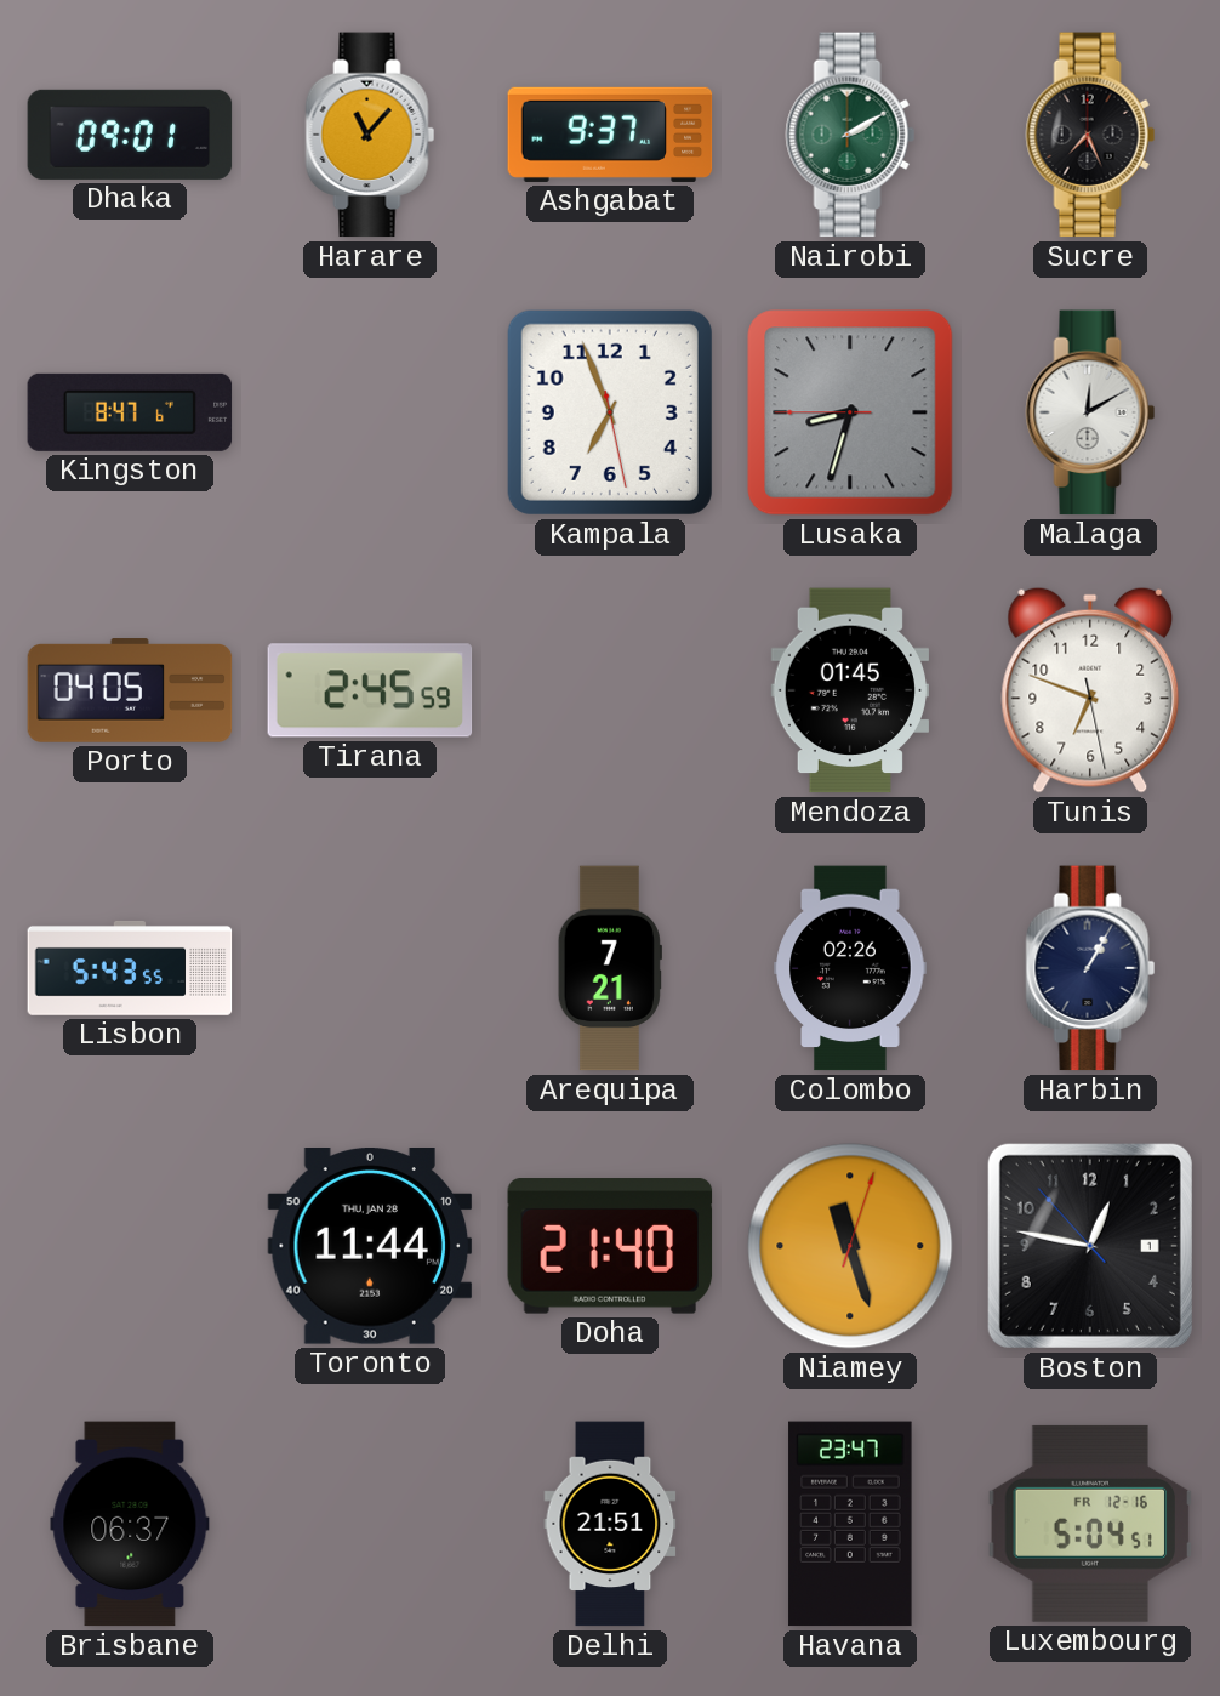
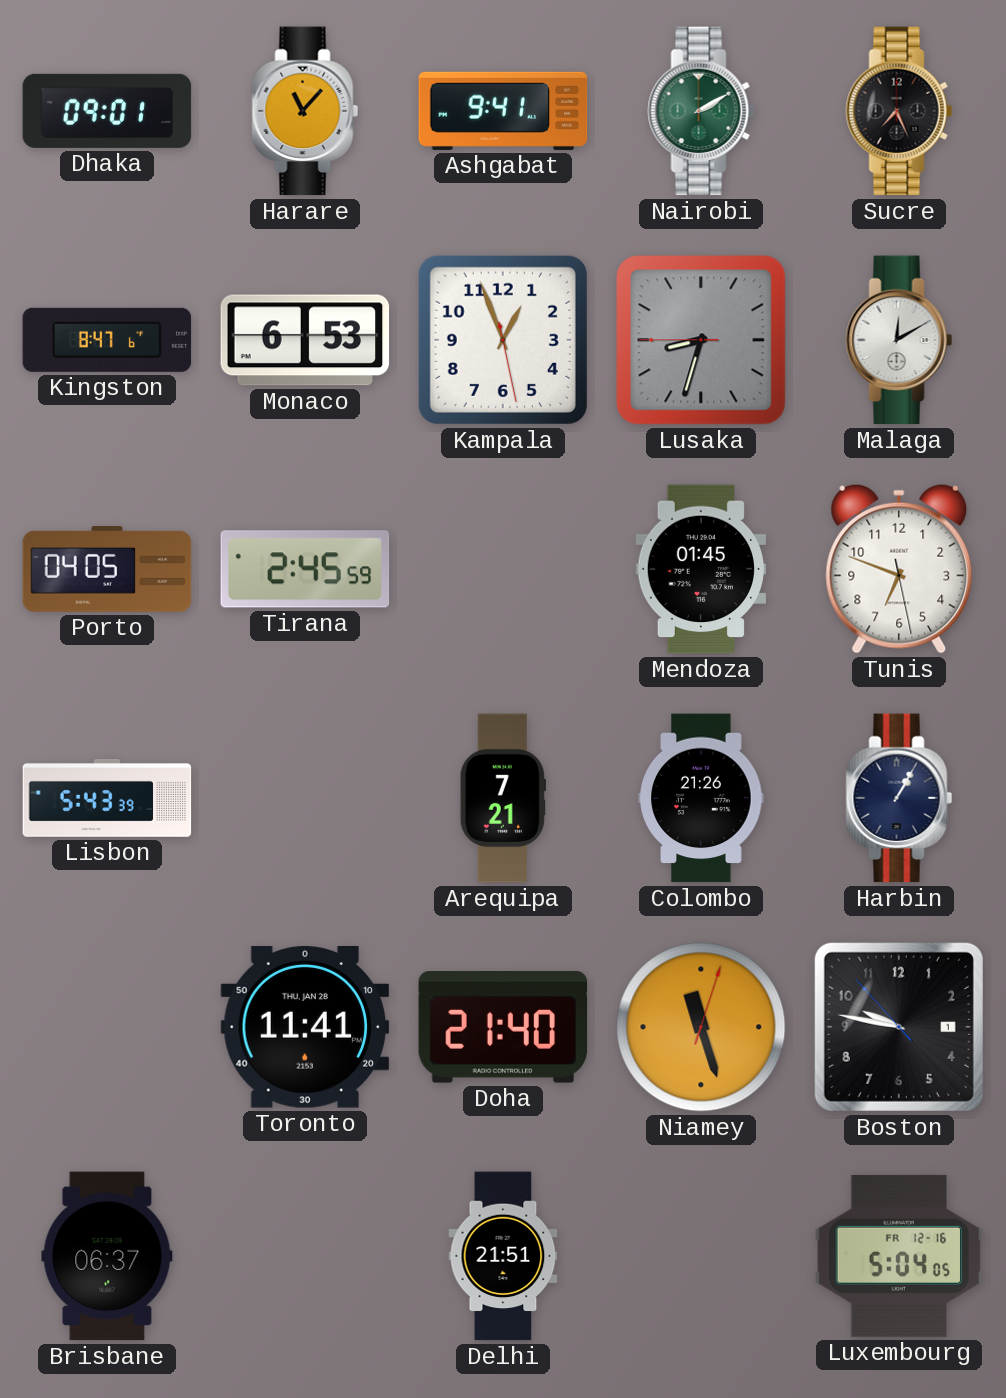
Ashgabat: 9:37 -> 9:41 (503, 111)
Monaco: none -> 6:53 (305, 340)
Kampala: 6:56 -> 12:56 (503, 340)
Lisbon: 5:43:55 -> 5:43:39 (107, 798)
Colombo: 02:26 -> 21:26 (701, 798)
Toronto: 11:44 -> 11:41 (305, 1028)
Boston: 12:46 -> 9:46 (899, 1027)
Havana: 23:47 -> none (850, 1524)
Luxembourg: 5:04:51 -> 5:04:05 (899, 1256)
